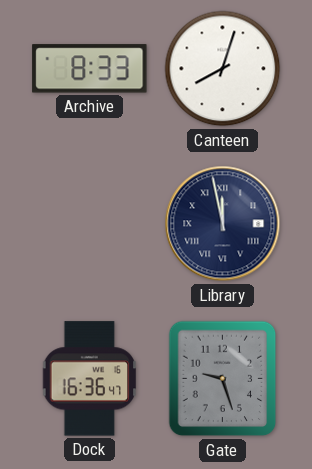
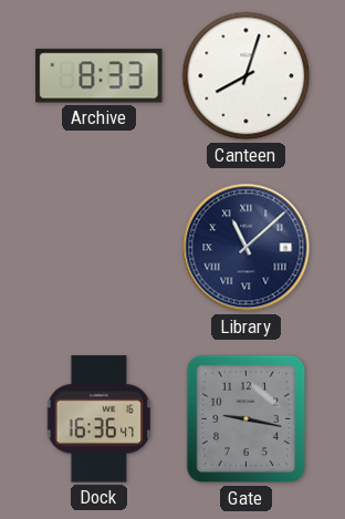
Library: 11:58 -> 11:08 (247, 248)
Gate: 9:27 -> 9:17 (247, 419)
